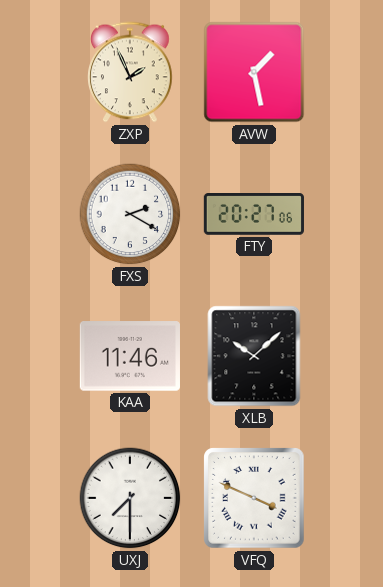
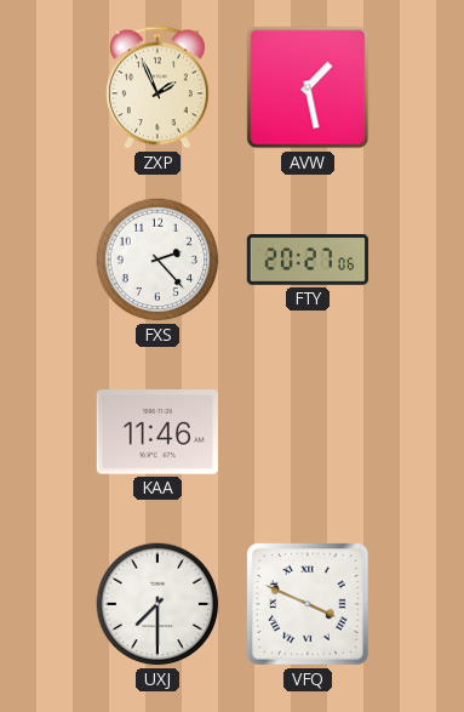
FXS: 2:20 -> 2:23 (157, 260)
XLB: 10:08 -> none (254, 356)
